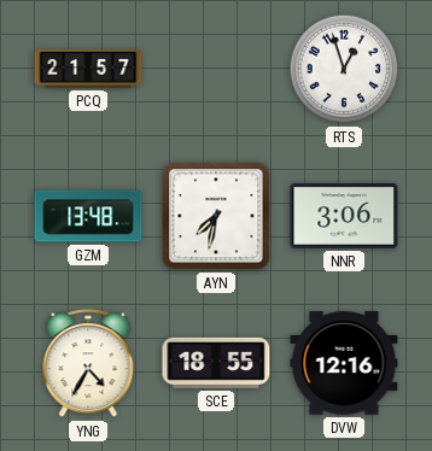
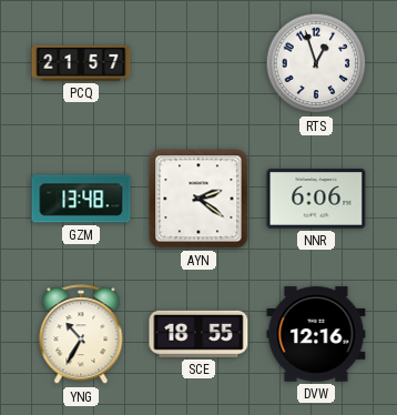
AYN: 7:32 -> 2:21 (198, 199)
NNR: 3:06 -> 6:06 (316, 200)
YNG: 4:35 -> 10:35 (81, 335)
